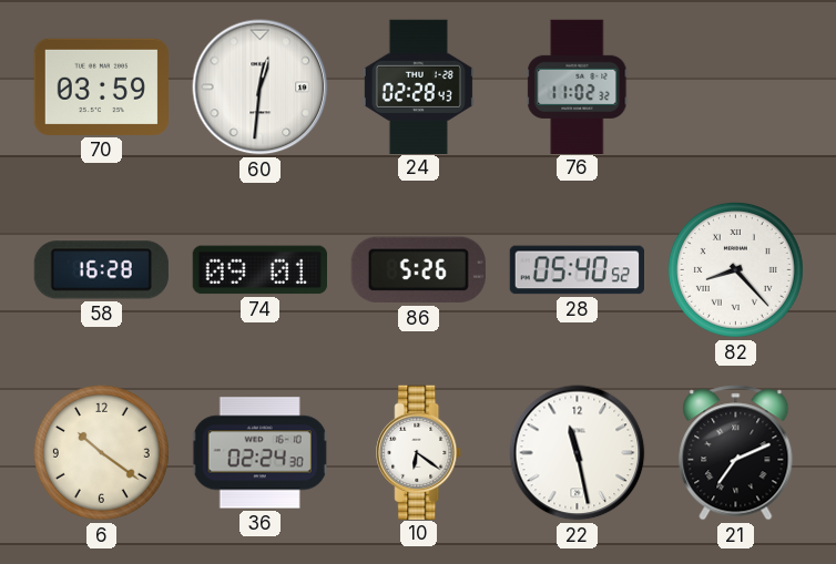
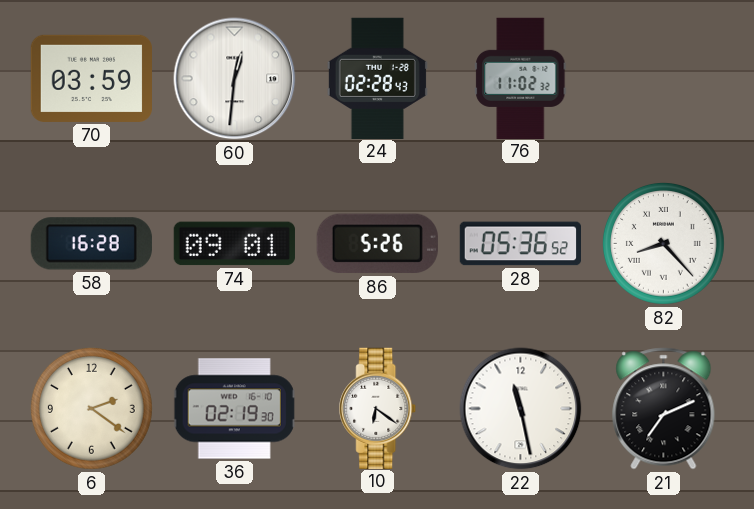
28: 05:40 -> 05:36 (520, 244)
6: 10:21 -> 2:21 (91, 408)
36: 02:24 -> 02:19 (235, 409)
